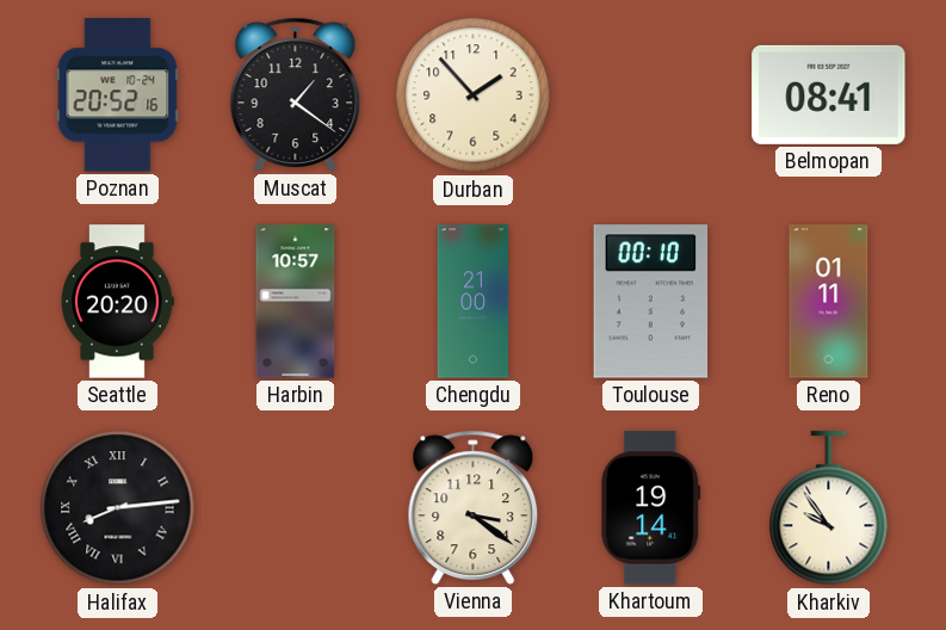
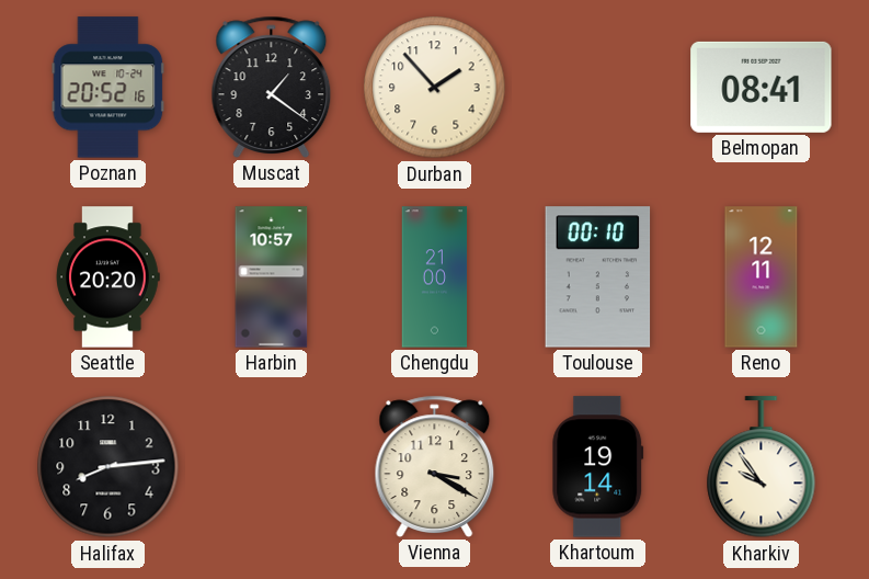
Reno: 01:11 -> 12:11 (762, 277)
Halifax numerals: Roman -> Arabic (108, 467)
Vienna: 3:21 -> 3:20 (435, 466)
